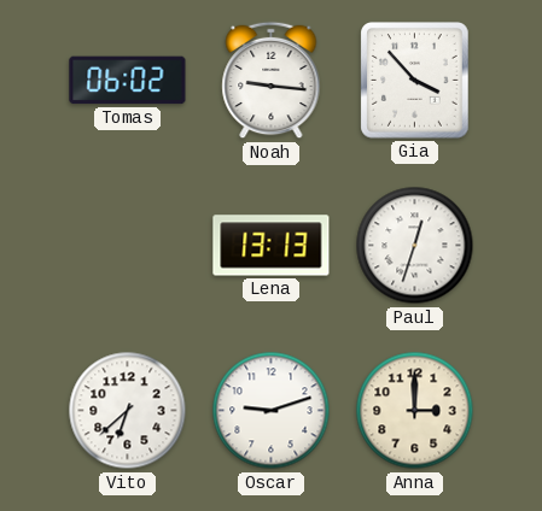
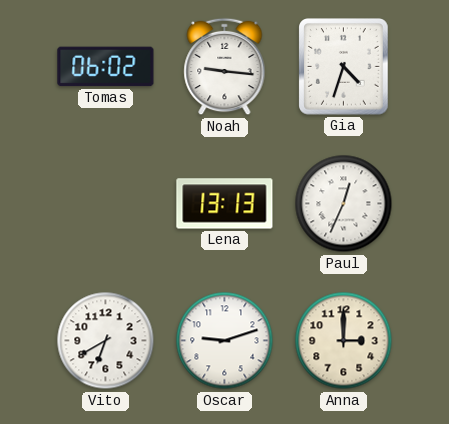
Gia: 3:53 -> 4:33 (344, 67)
Paul: 12:33 -> 12:34 (344, 204)
Vito: 6:38 -> 6:40 (106, 341)
